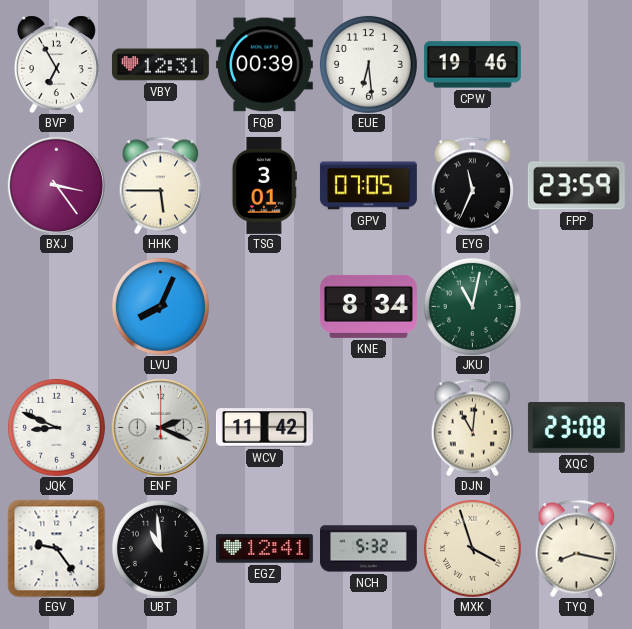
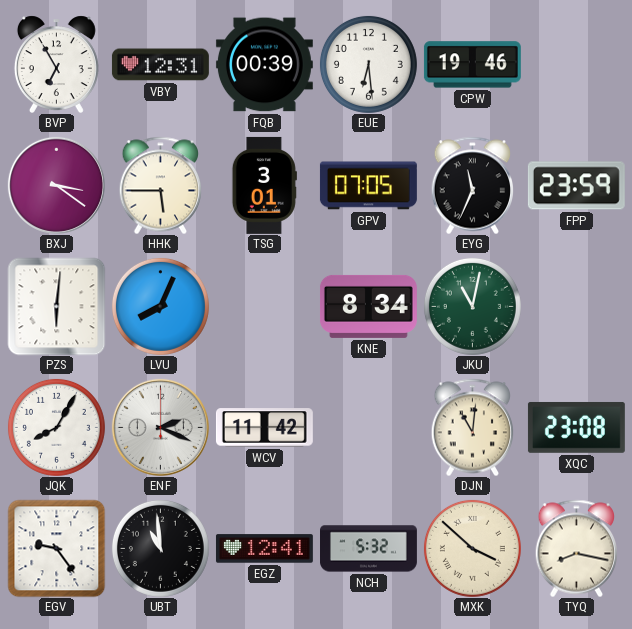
BXJ: 3:24 -> 3:21 (56, 185)
PZS: none -> 6:01 (56, 306)
JQK: 8:49 -> 8:05 (56, 427)
MXK: 3:57 -> 3:52 (472, 548)
